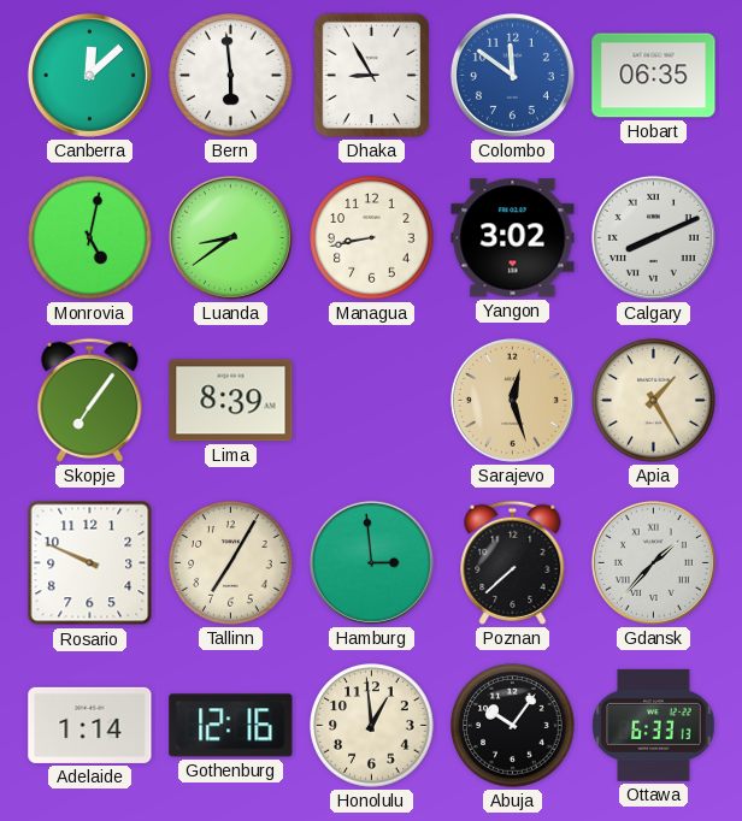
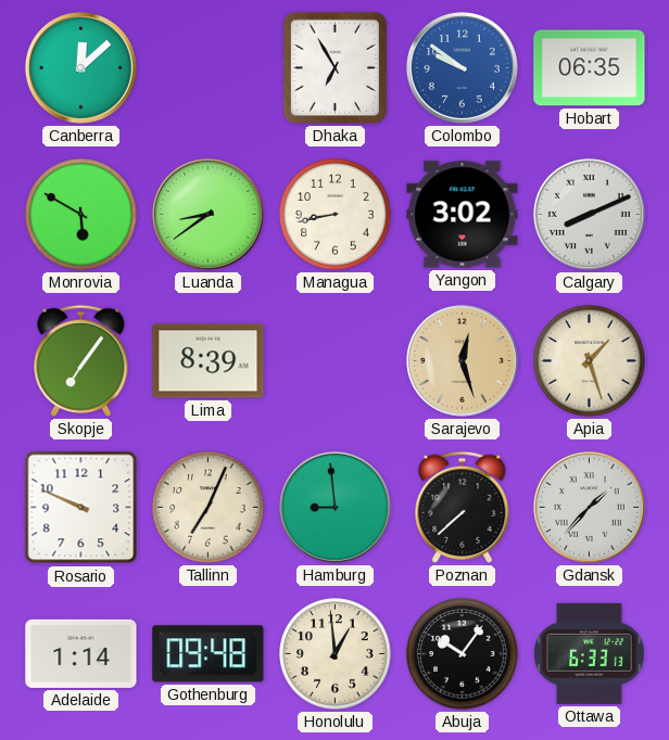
Bern: 5:59 -> none (231, 76)
Dhaka: 8:55 -> 6:55 (335, 67)
Colombo: 11:51 -> 9:51 (462, 67)
Monrovia: 5:02 -> 5:50 (81, 215)
Apia: 1:25 -> 1:27 (590, 361)
Tallinn: 7:05 -> 7:04 (209, 508)
Hamburg: 2:59 -> 8:59 (335, 507)
Gothenburg: 12:16 -> 09:48 (209, 654)
